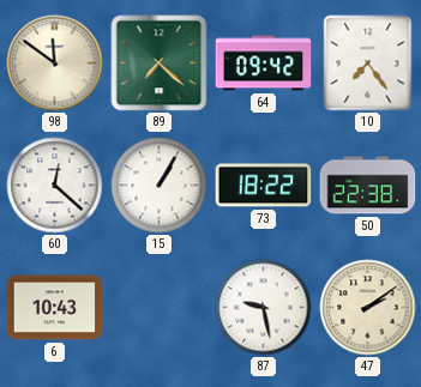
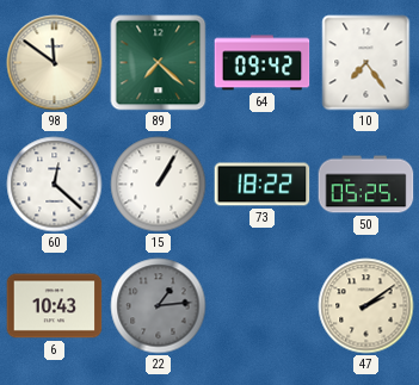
50: 22:38 -> 05:25 (366, 185)
22: none -> 1:14 (159, 306)
87: 9:28 -> none (264, 308)
